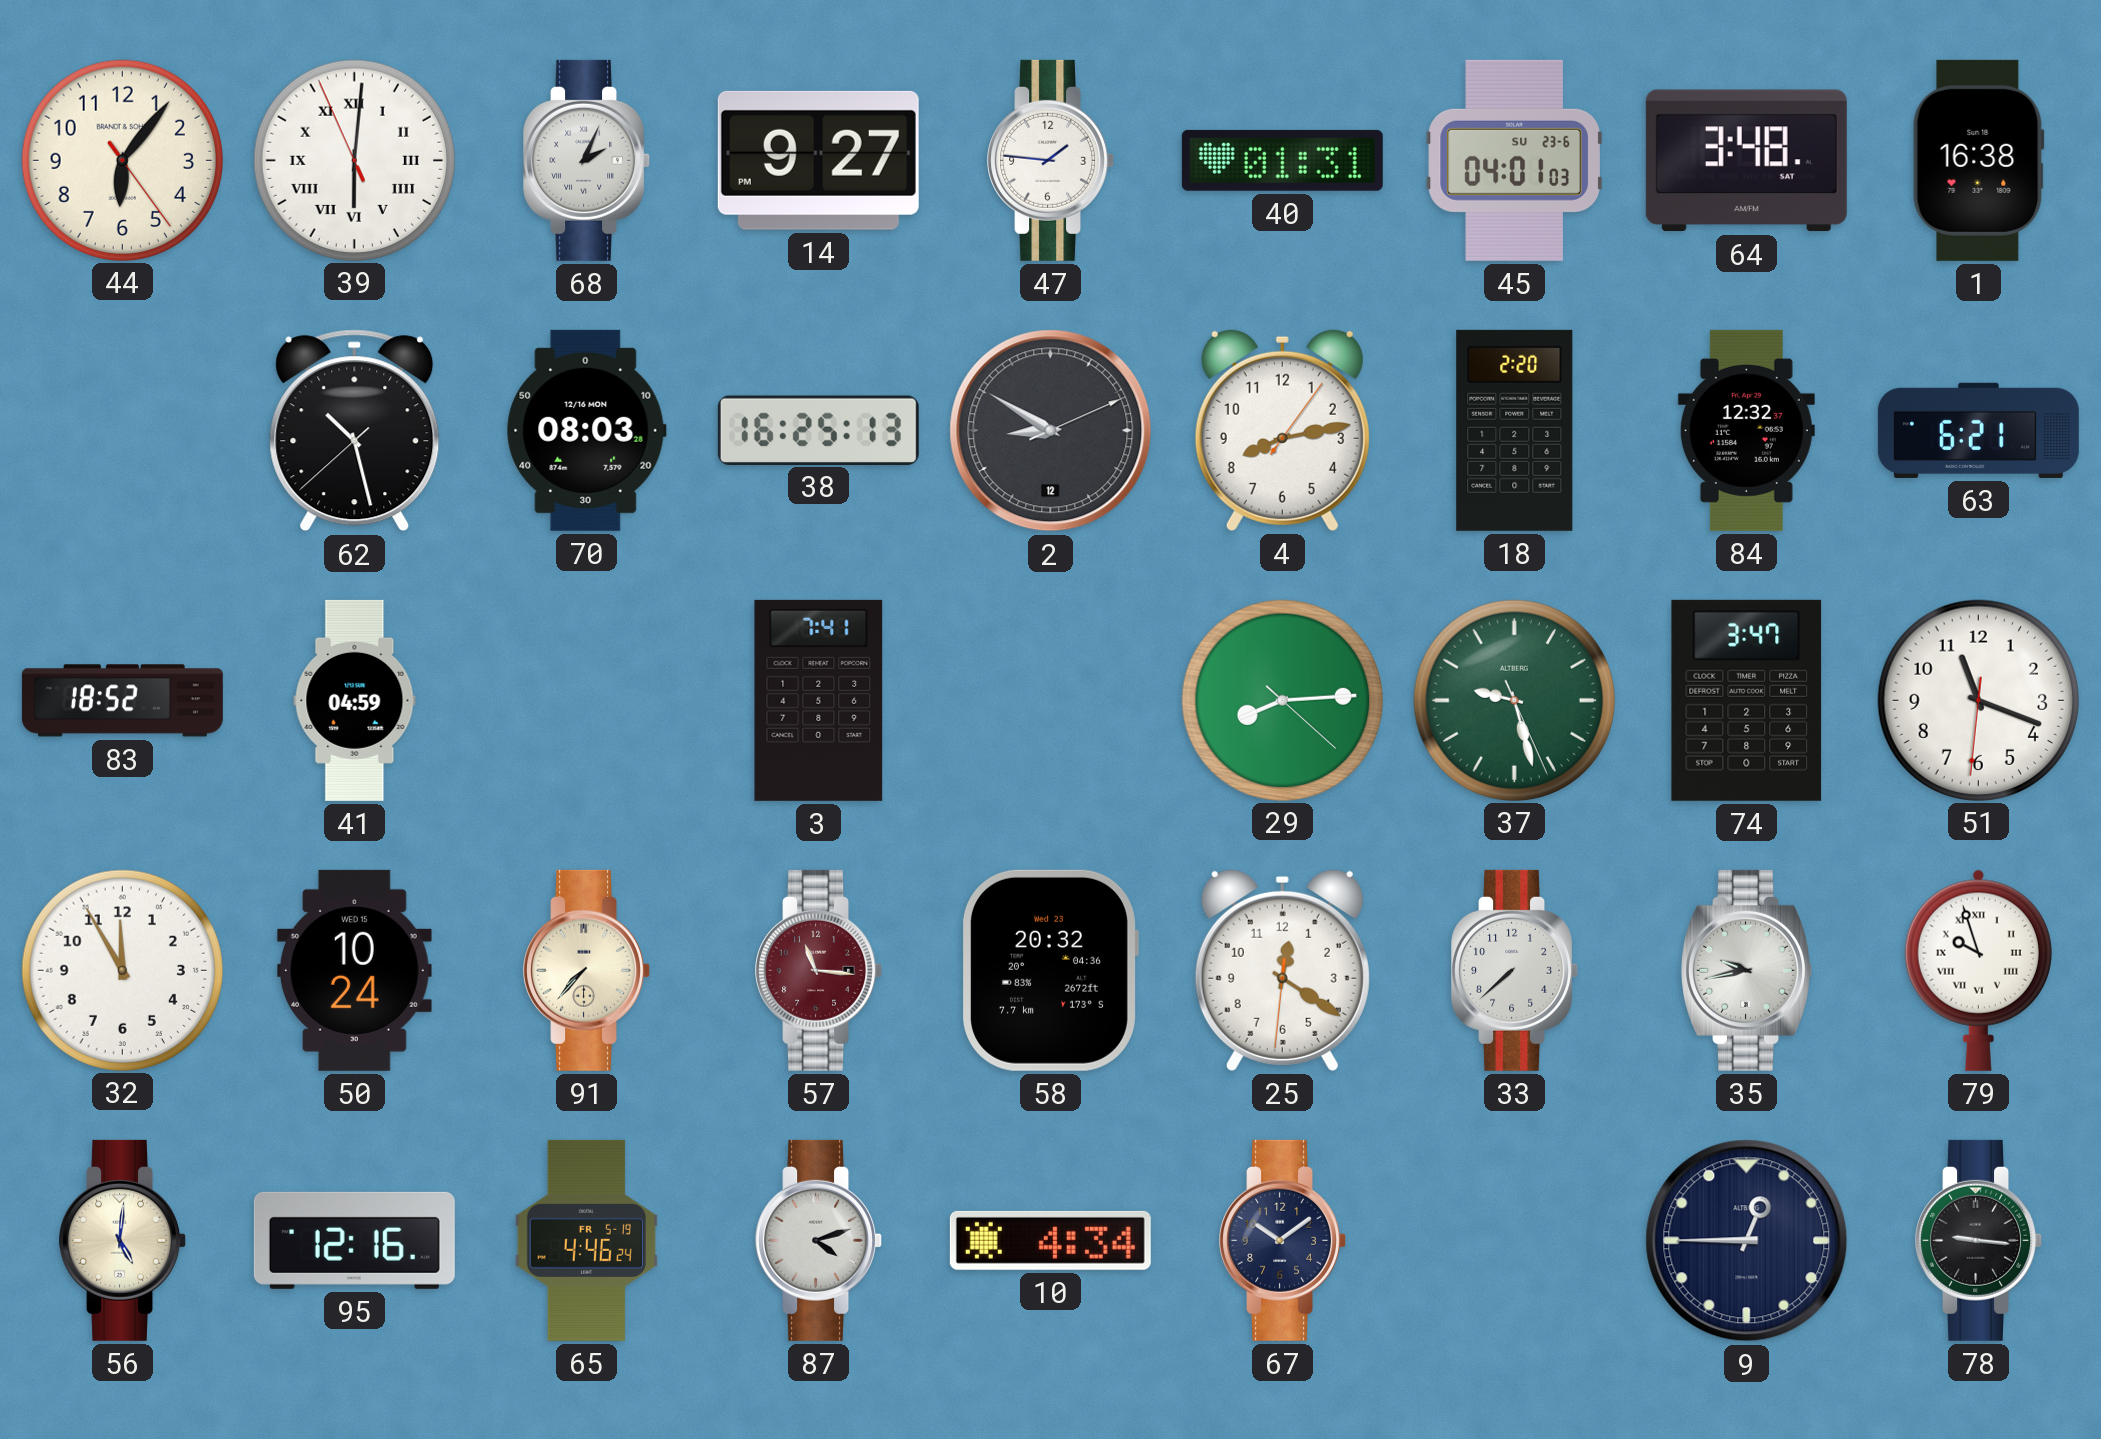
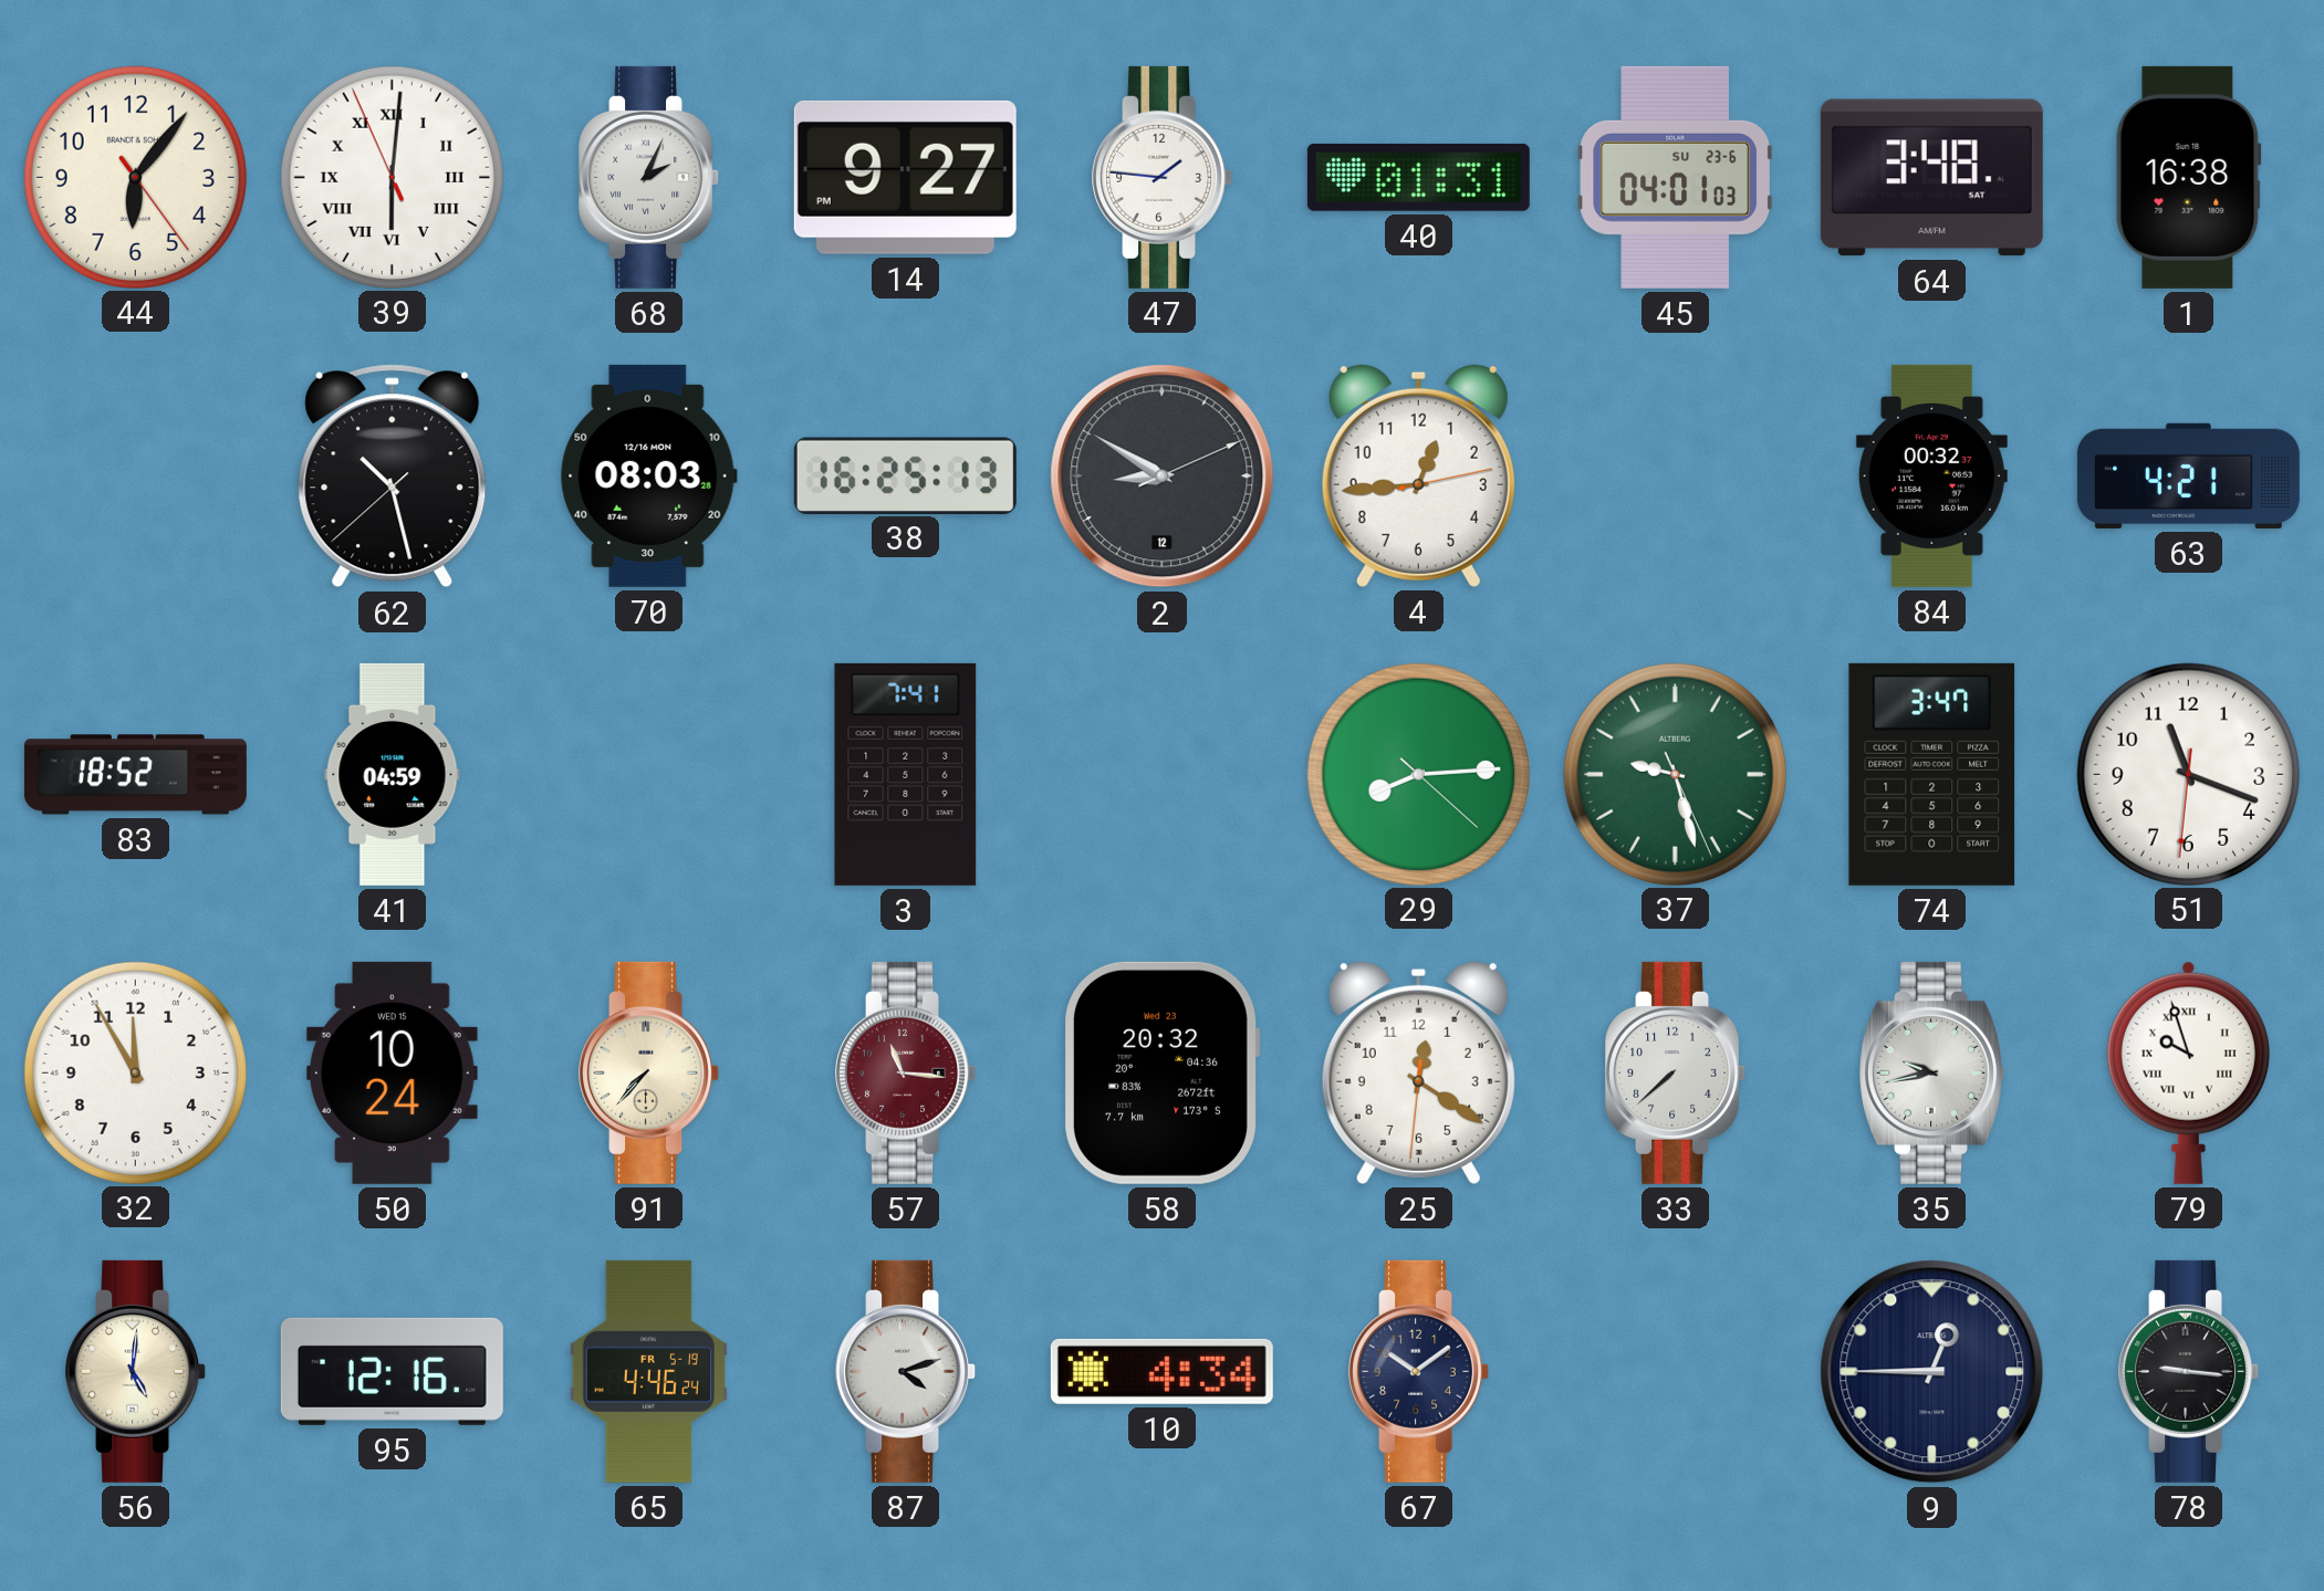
4: 8:13 -> 12:44 (1418, 475)
18: 2:20 -> none (1515, 430)
84: 12:32 -> 00:32 (1931, 475)
63: 6:21 -> 4:21 (2188, 475)
